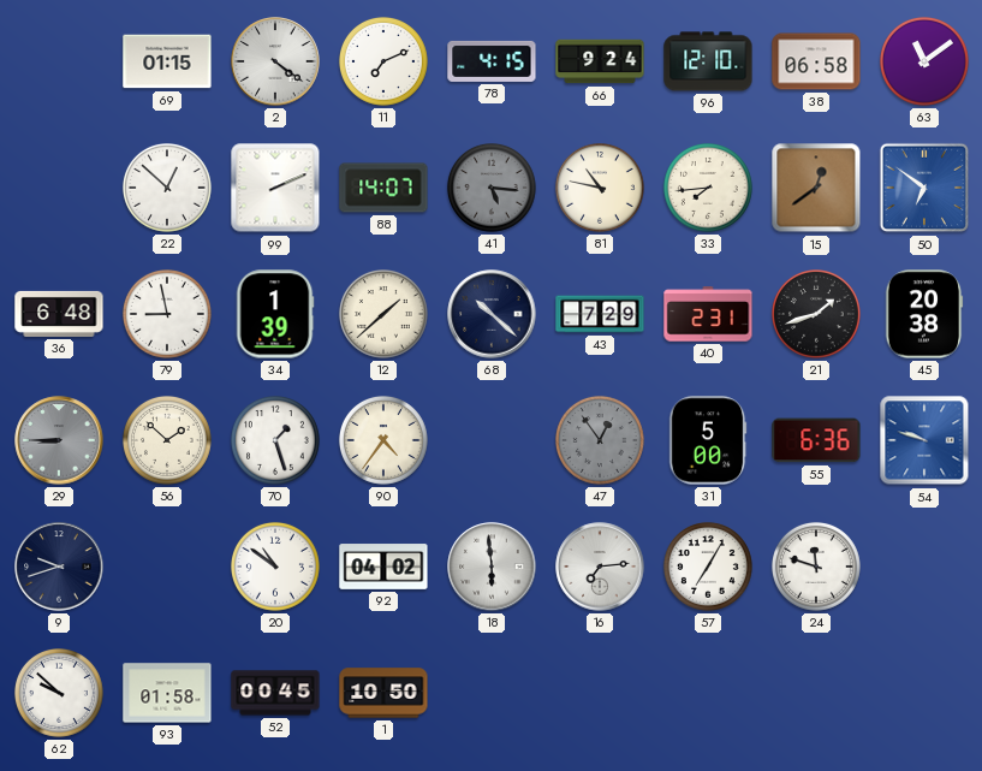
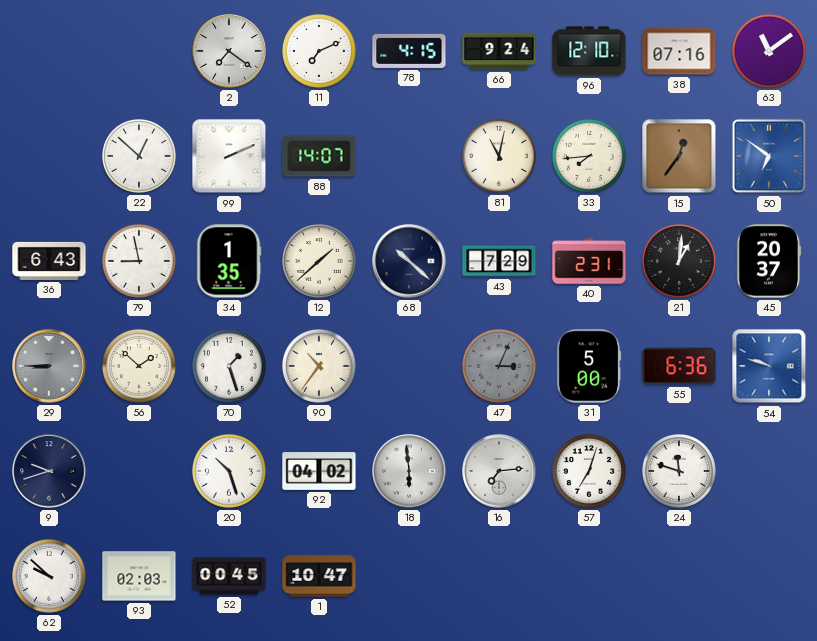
69: 01:15 -> none (167, 61)
2: 4:21 -> 7:21 (229, 51)
38: 06:58 -> 07:16 (679, 51)
41: 5:16 -> none (492, 189)
81: 10:47 -> 11:02 (499, 157)
15: 12:39 -> 12:36 (679, 156)
36: 6:48 -> 6:43 (49, 261)
34: 1:39 -> 1:35 (229, 261)
21: 1:42 -> 1:01 (679, 262)
45: 20:38 -> 20:37 (769, 261)
90: 4:36 -> 10:36 (319, 367)
47: 12:54 -> 3:04 (499, 367)
20: 10:51 -> 10:27 (229, 472)
57: 7:05 -> 7:03 (589, 472)
93: 01:58 -> 02:03 (139, 576)
1: 10:50 -> 10:47 (319, 576)
